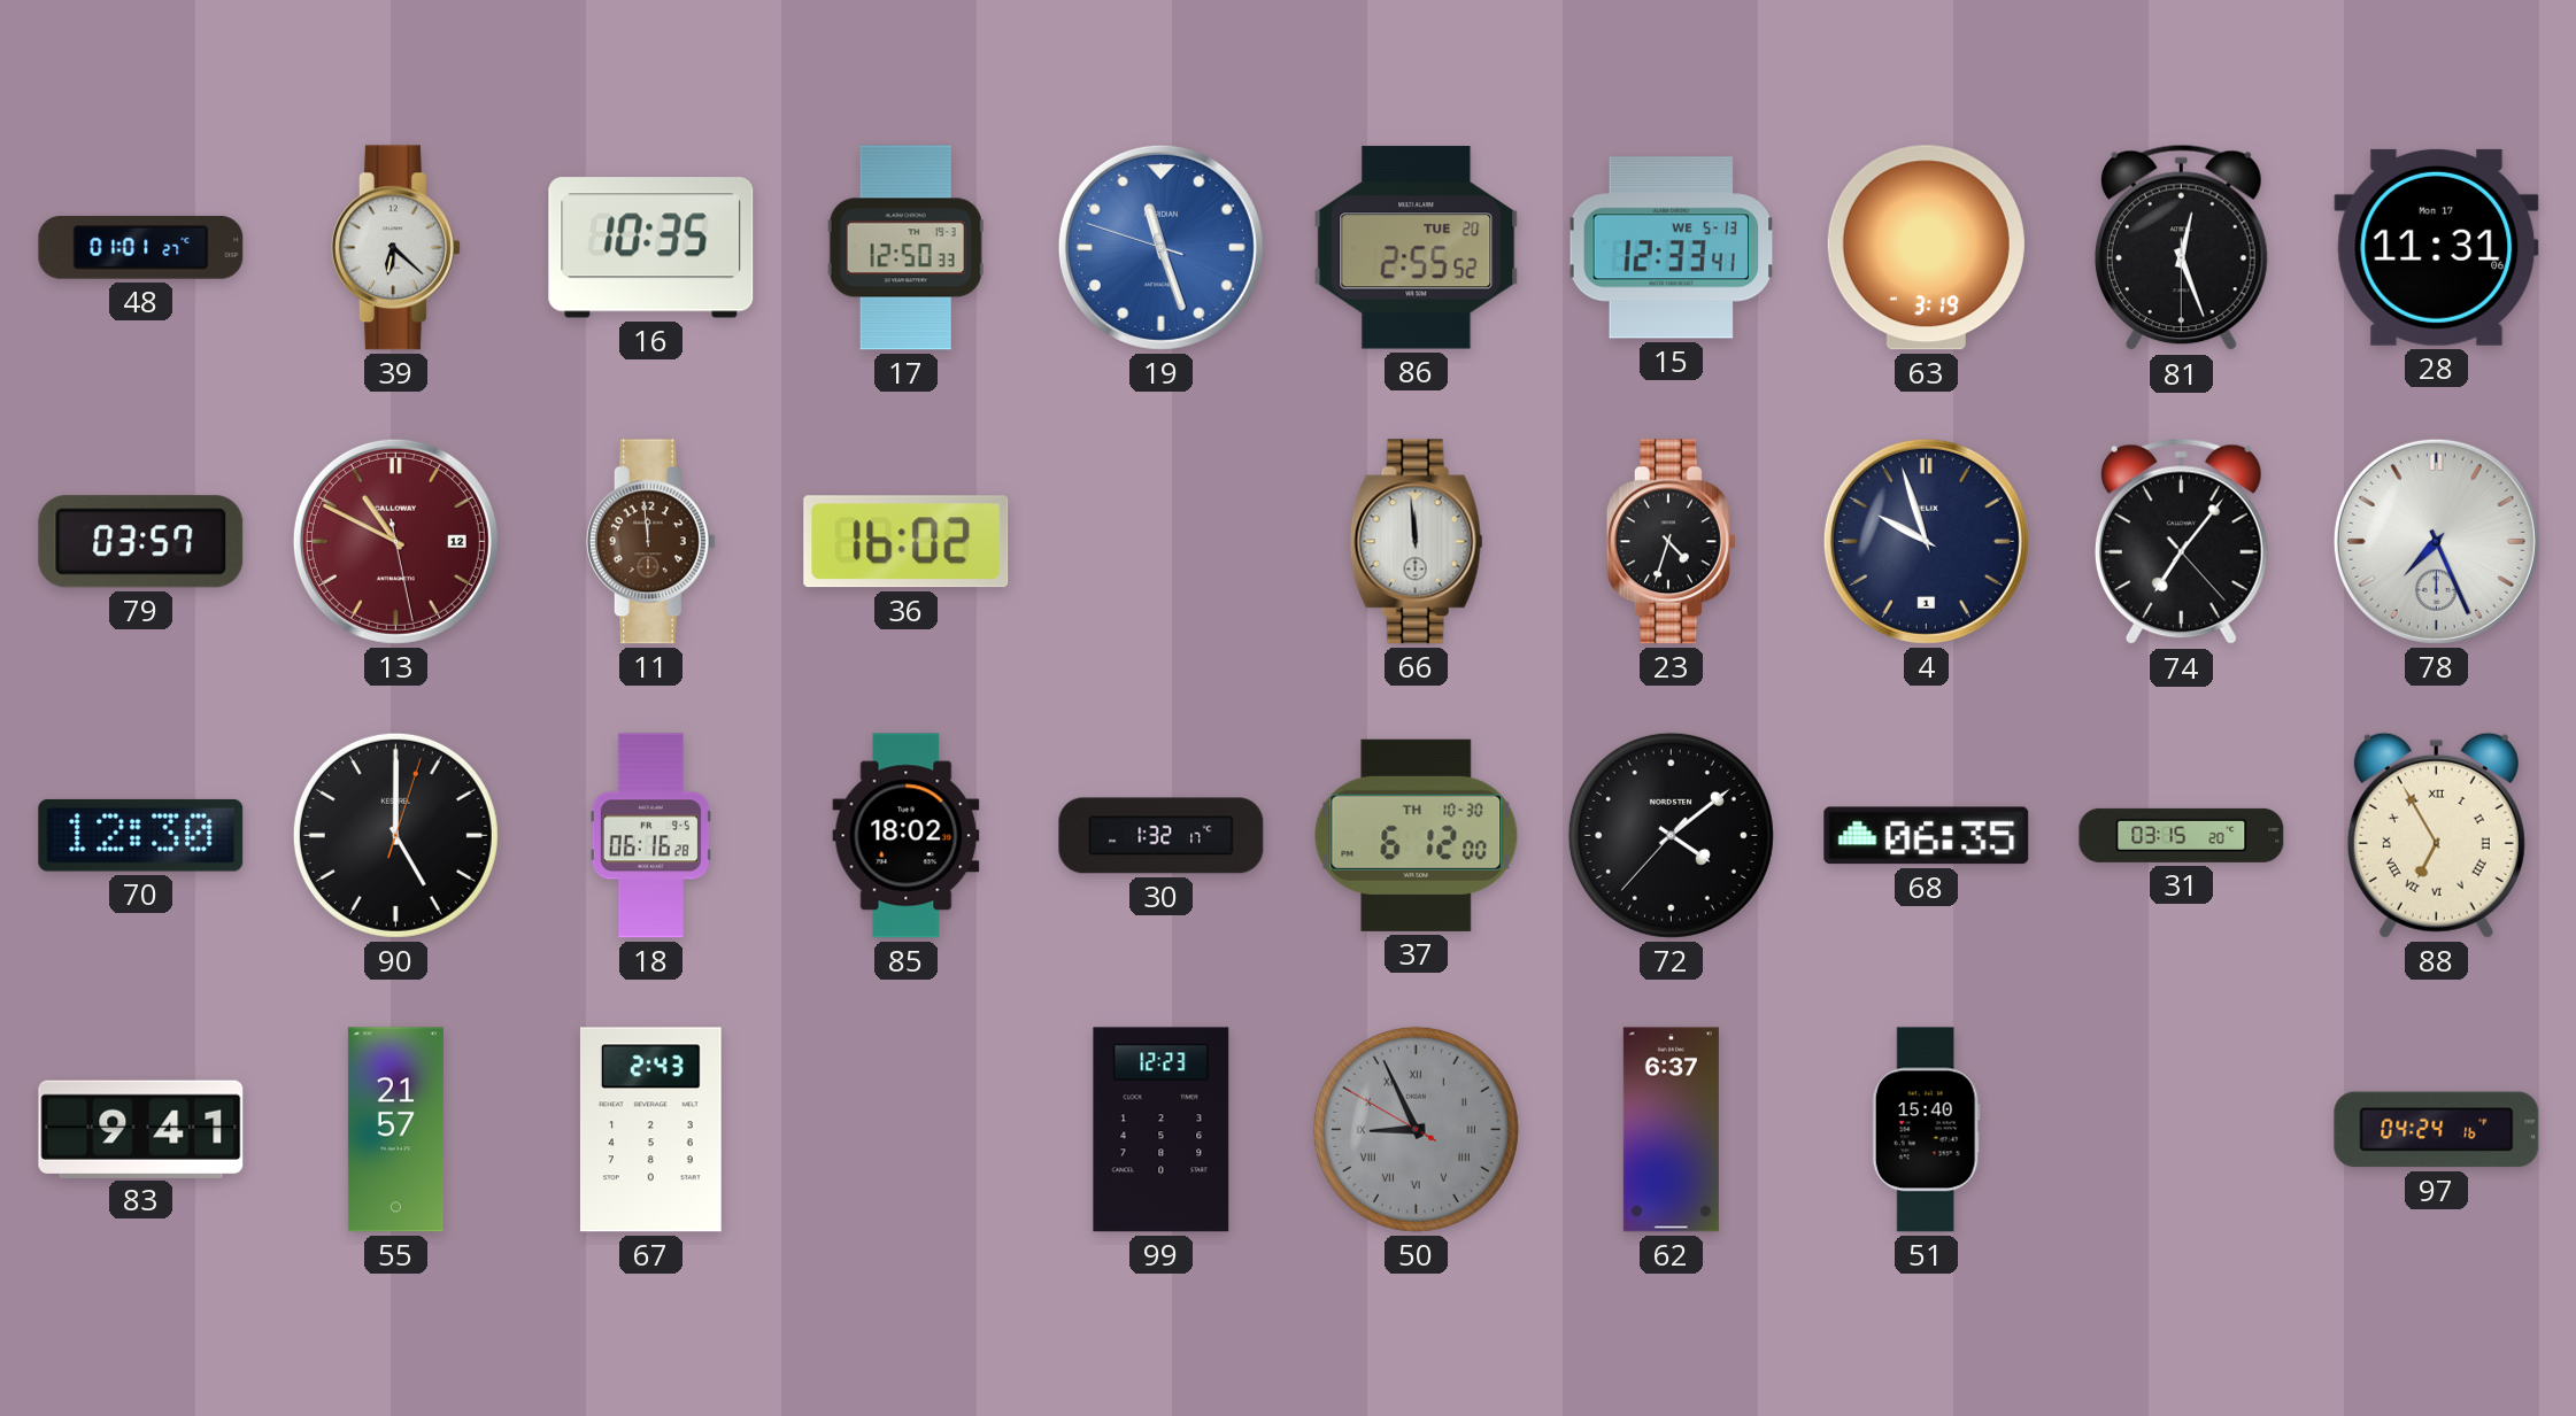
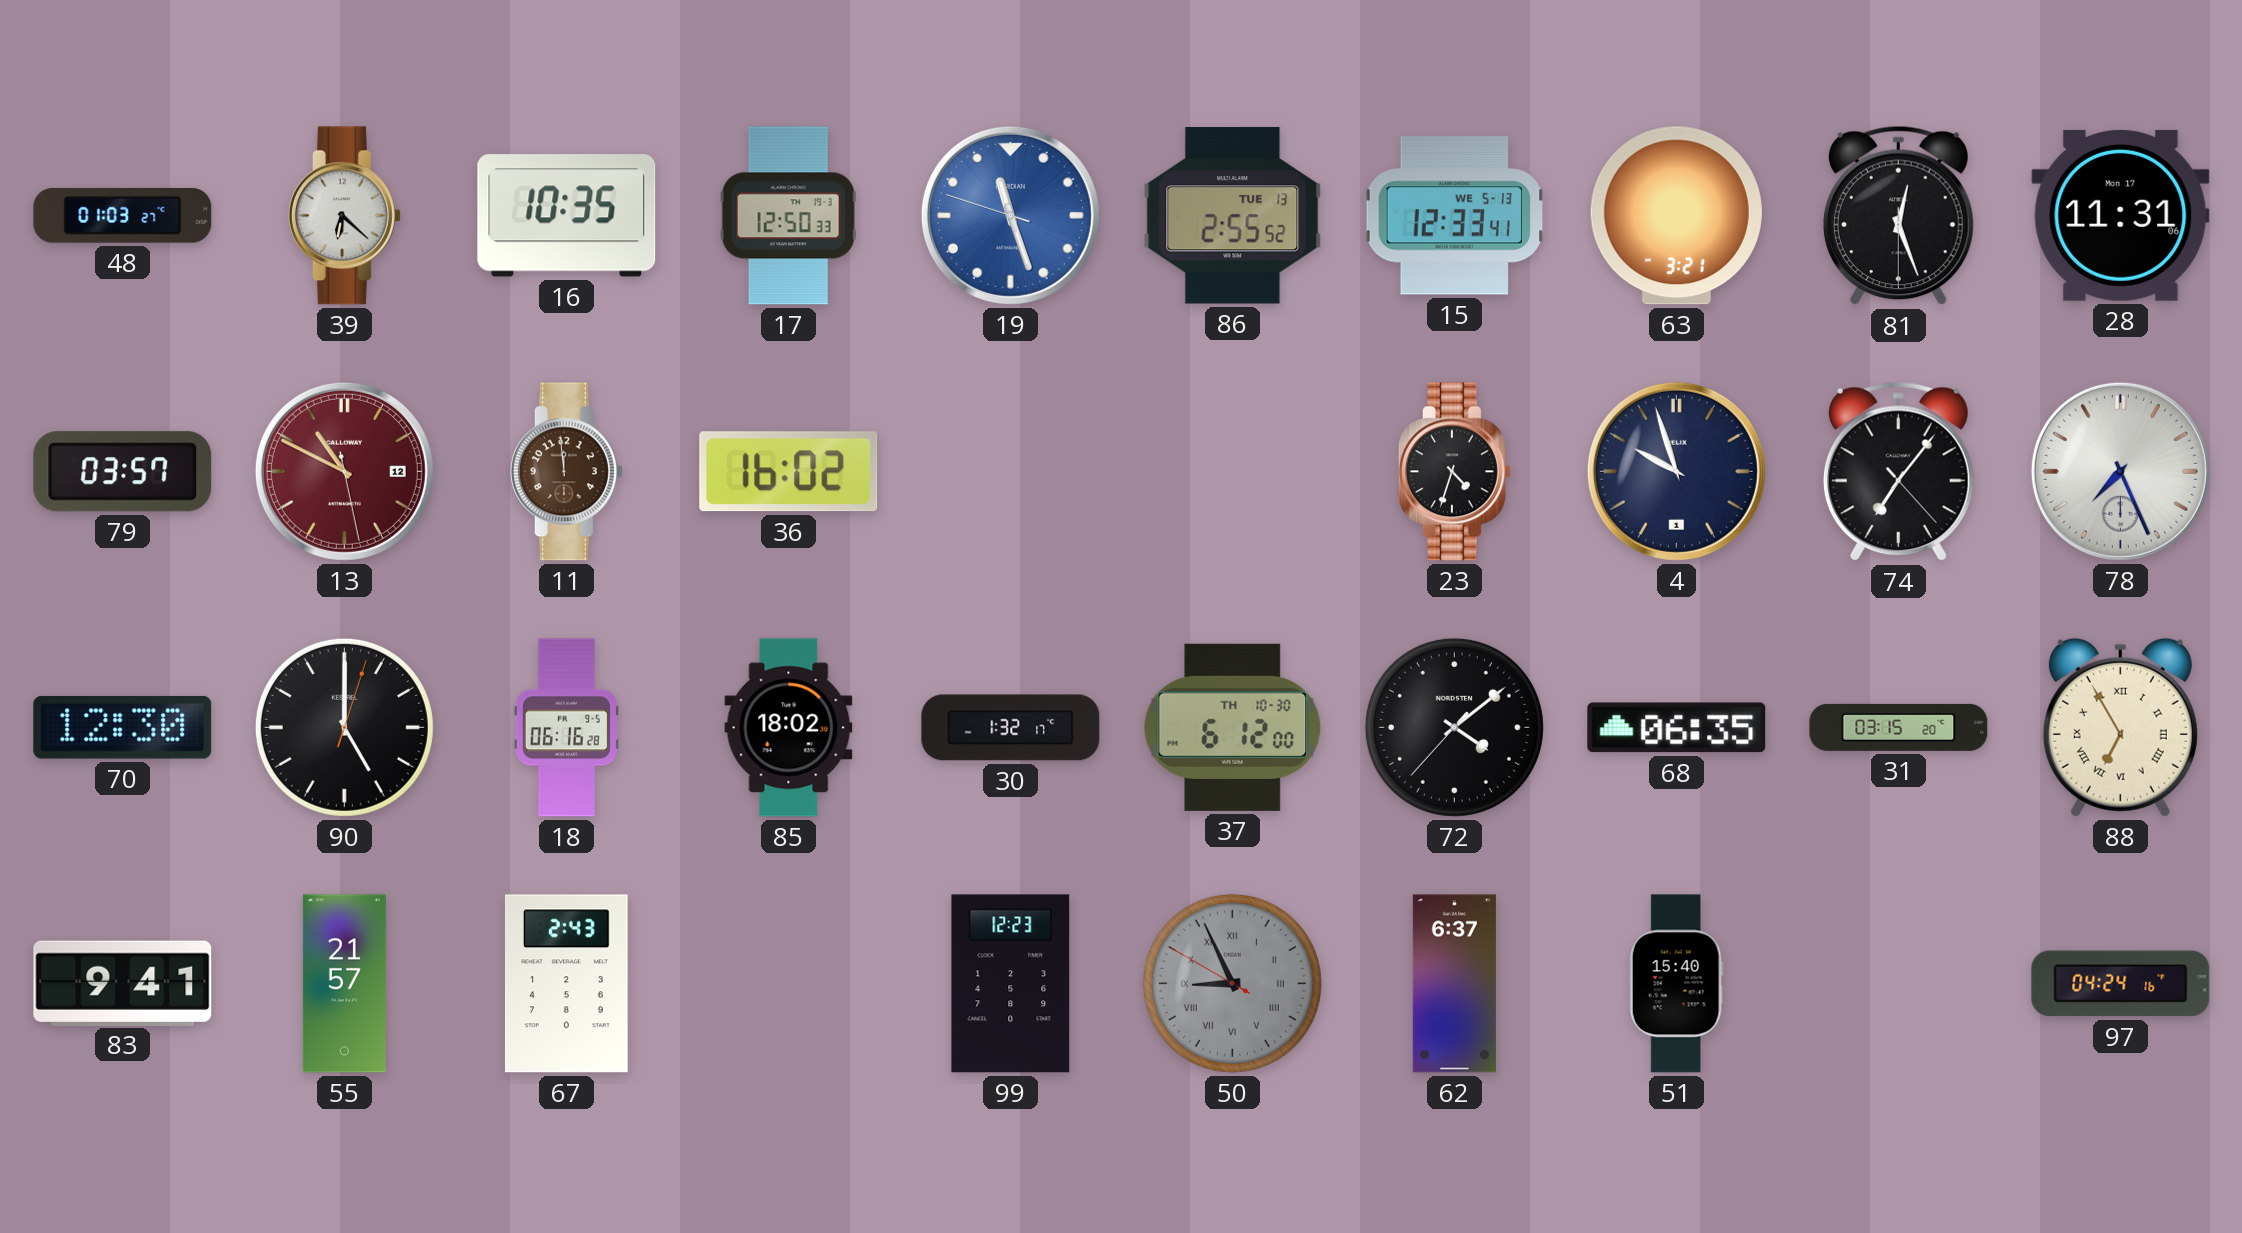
48: 01:01 -> 01:03 (123, 215)
86 date: TUE 20 -> TUE 13 (1233, 216)
63: 3:19 -> 3:21 (1676, 216)
66: 11:59 -> none (1416, 542)
